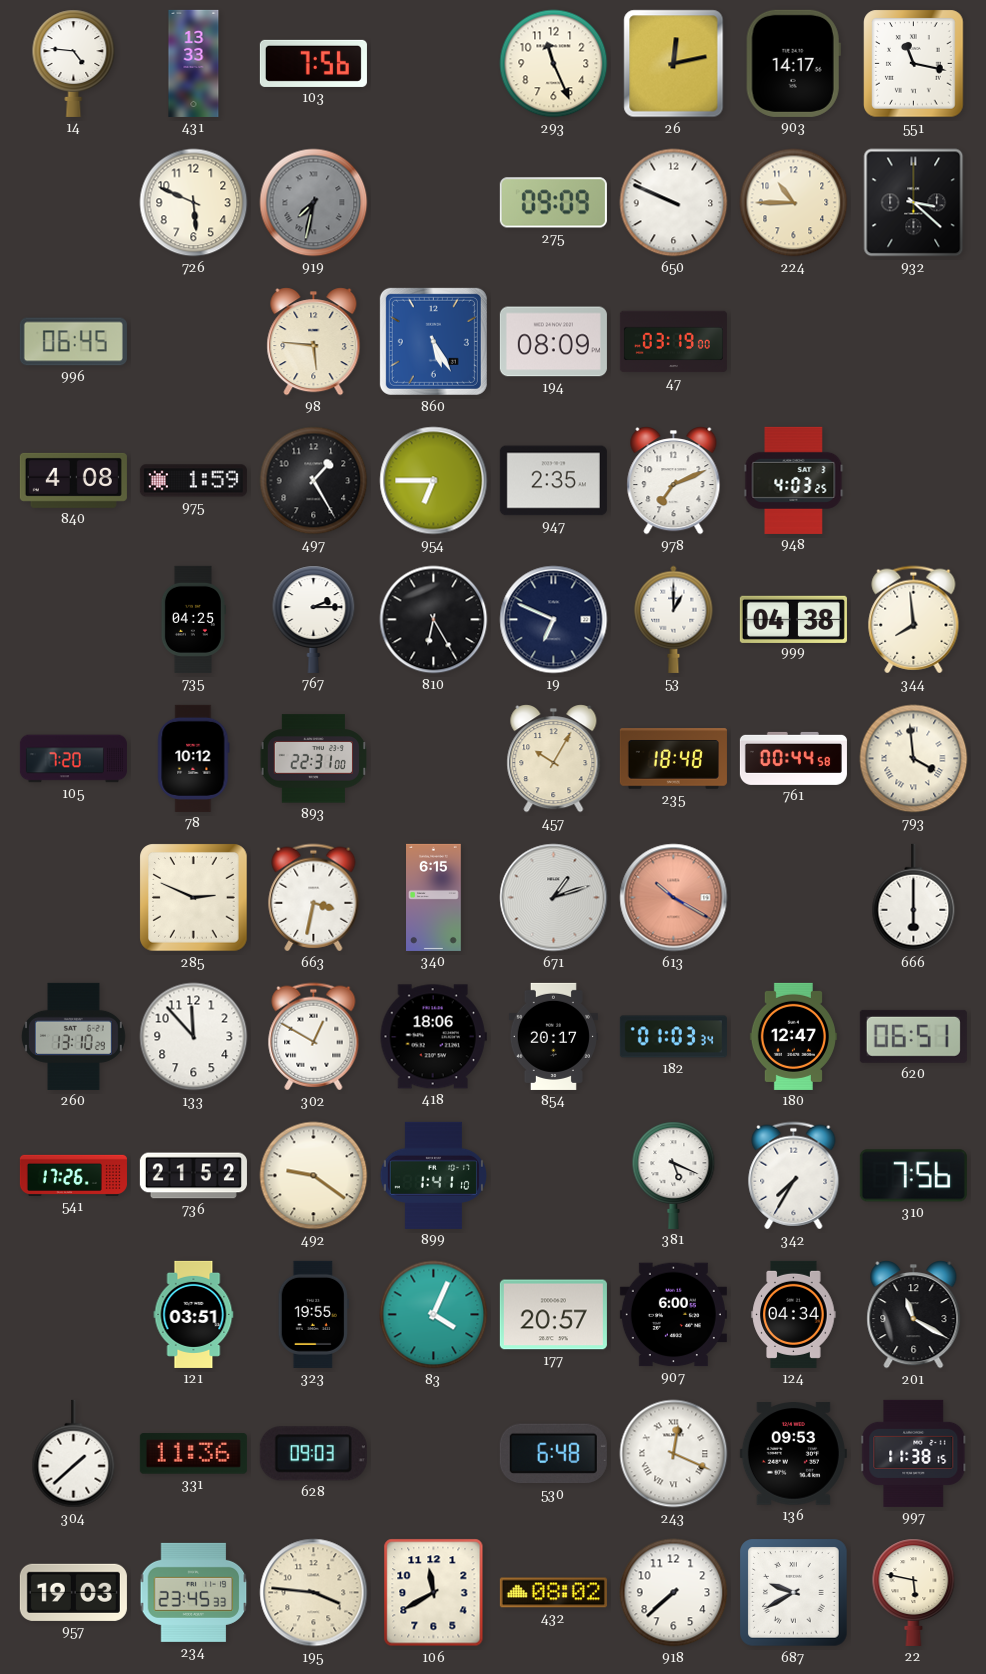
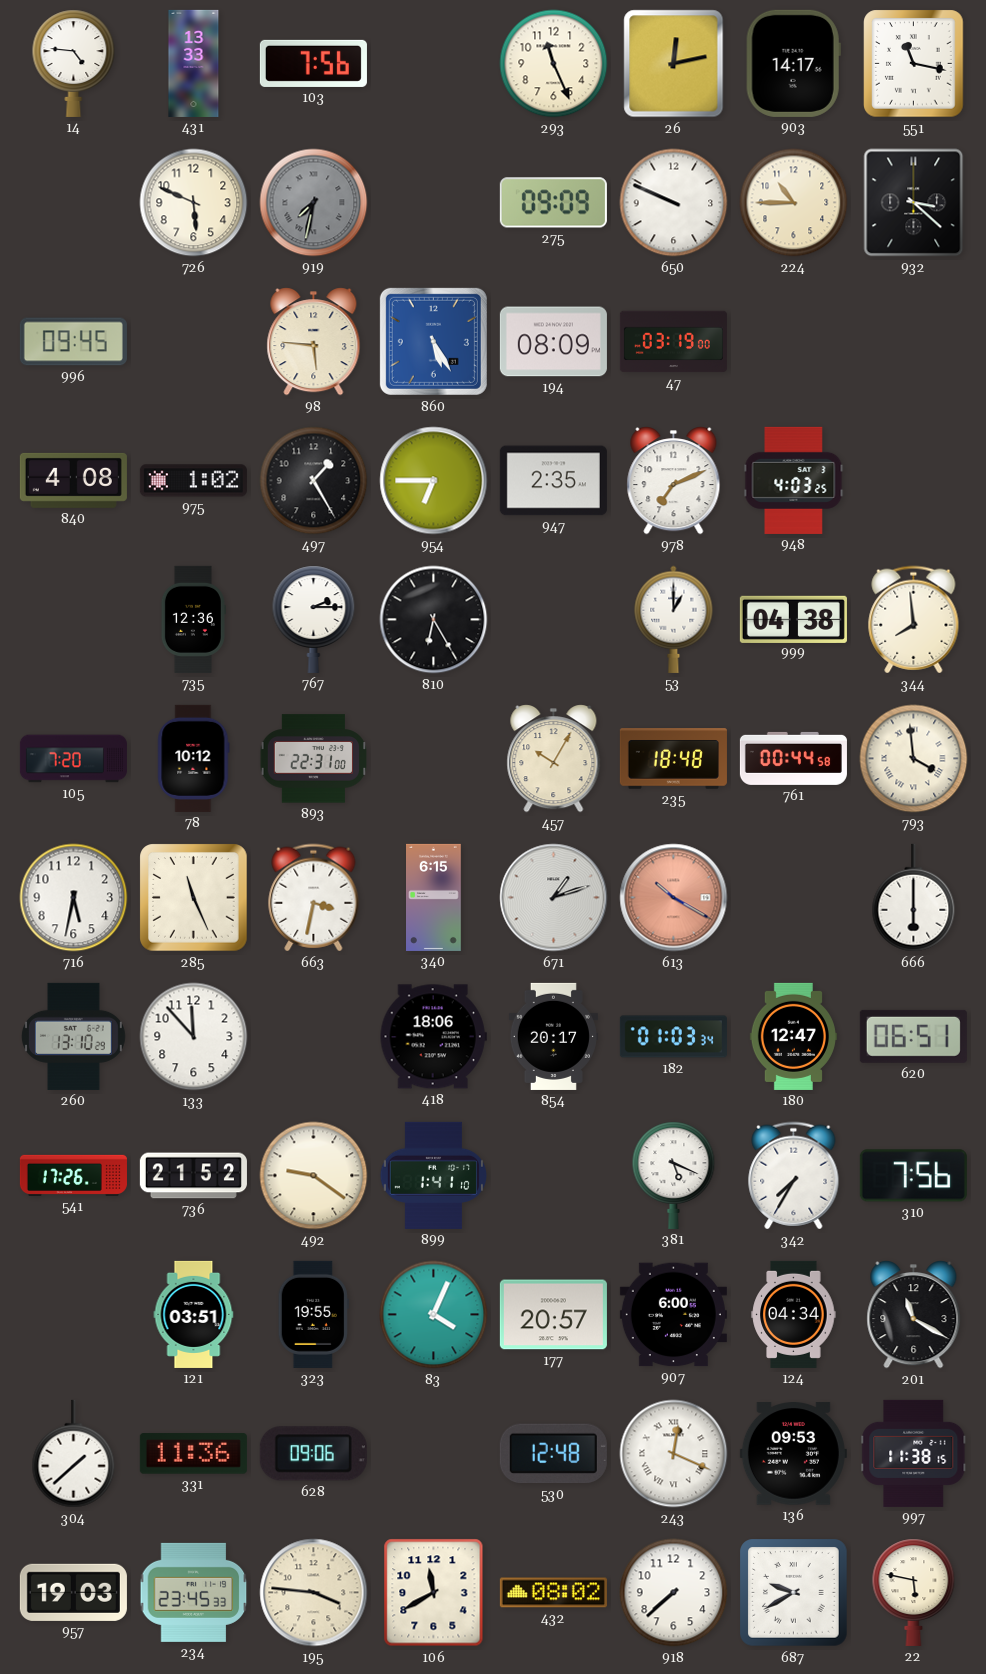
996: 06:45 -> 09:45 (73, 342)
975: 1:59 -> 1:02 (193, 481)
735: 04:25 -> 12:36 (193, 619)
19: 6:49 -> none (554, 620)
716: none -> 5:32 (74, 898)
285: 2:49 -> 11:26 (194, 898)
302: 12:50 -> none (314, 1037)
628: 09:03 -> 09:06 (313, 1454)
530: 6:48 -> 12:48 (553, 1454)
